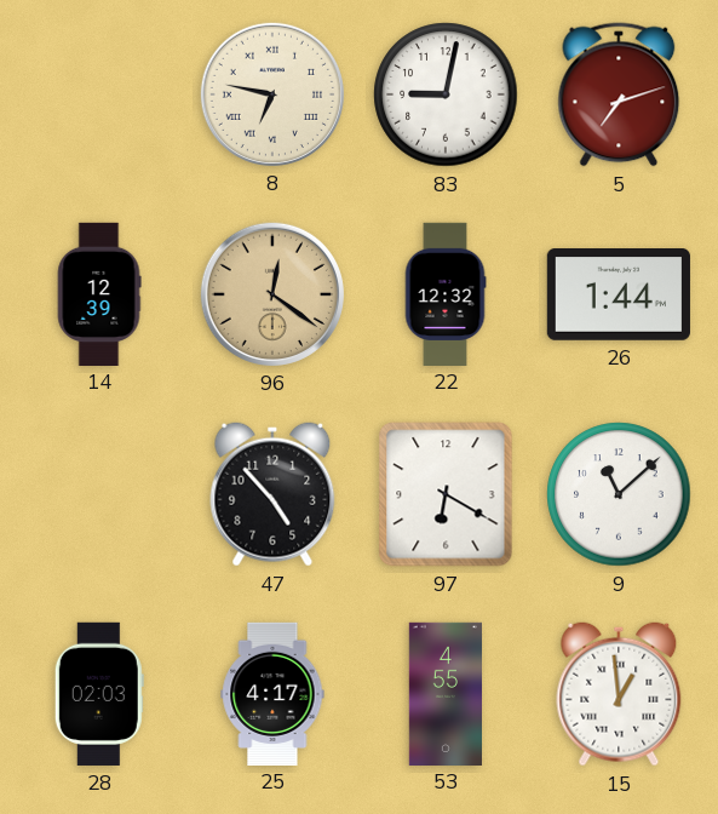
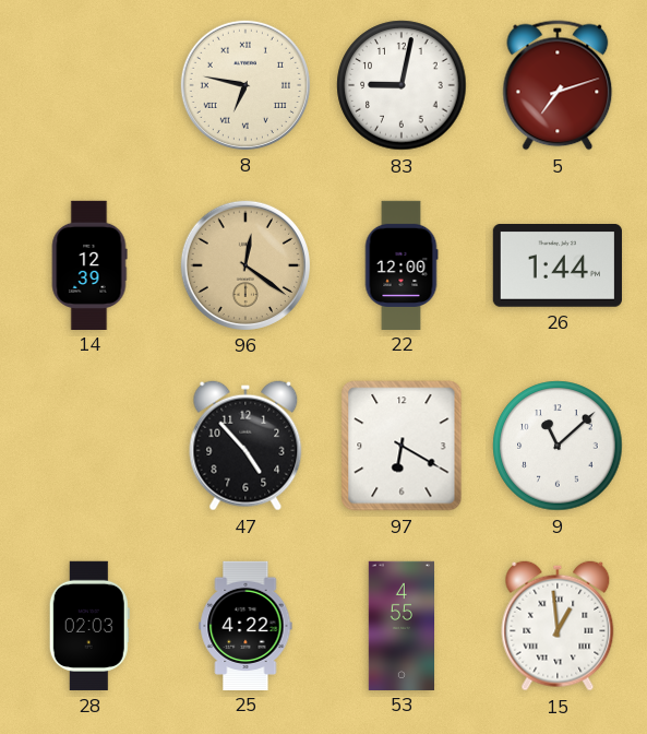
22: 12:32 -> 12:00 (402, 264)
25: 4:17 -> 4:22 (245, 625)
